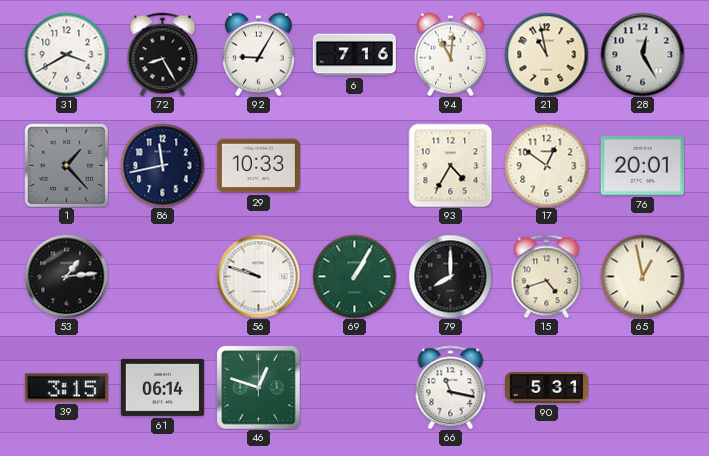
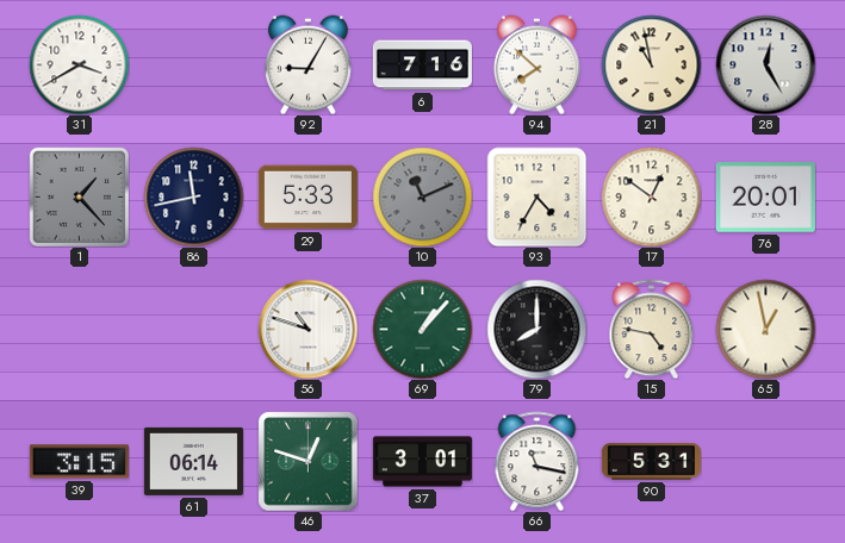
72: 8:25 -> none (163, 54)
94: 11:01 -> 7:52 (536, 64)
29: 10:33 -> 5:33 (307, 198)
10: none -> 11:11 (422, 196)
53: 1:14 -> none (66, 276)
56: 9:48 -> 10:48 (307, 329)
69: 1:05 -> 1:07 (422, 329)
15: 4:42 -> 4:47 (652, 329)
37: none -> 3:01 (422, 462)
